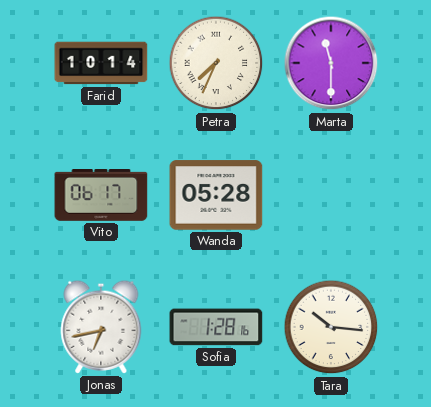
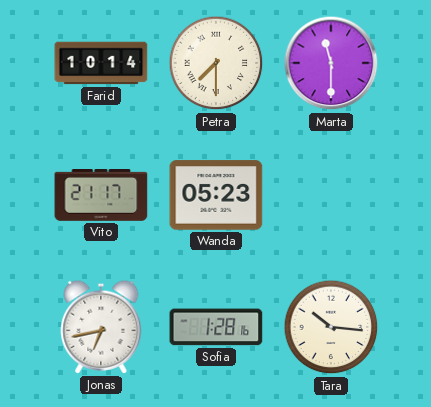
Petra: 7:34 -> 7:30 (216, 63)
Vito: 06:17 -> 21:17 (101, 196)
Wanda: 05:28 -> 05:23 (216, 195)
